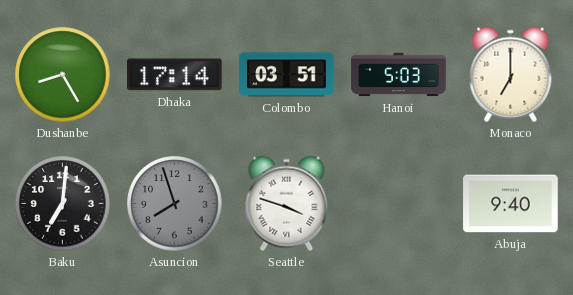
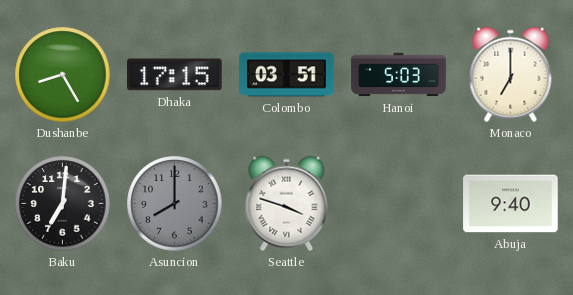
Dhaka: 17:14 -> 17:15 (175, 75)
Asuncion: 7:57 -> 8:00 (175, 204)
